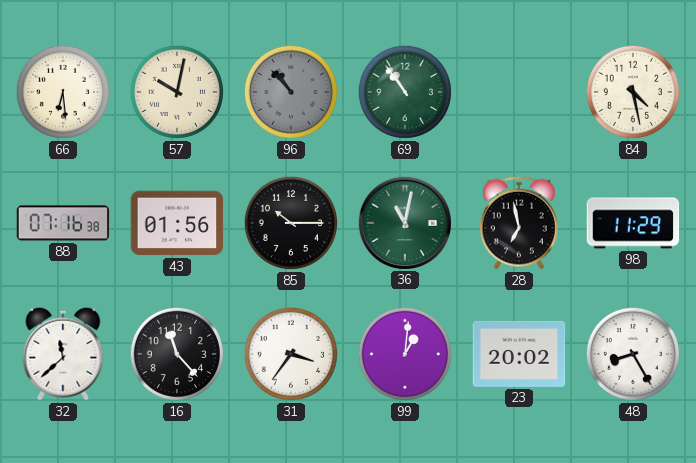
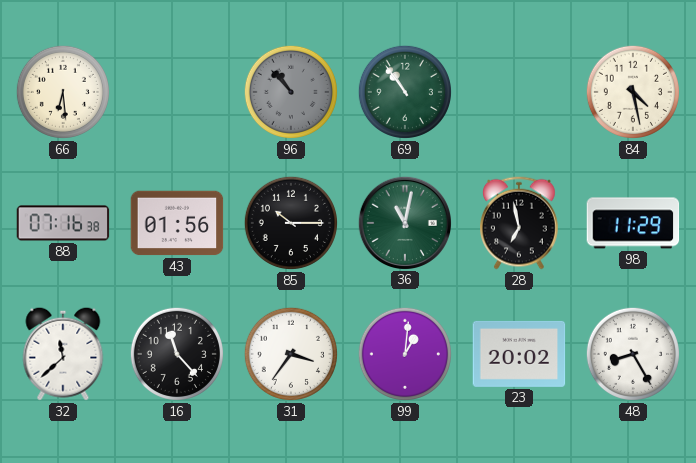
57: 10:02 -> none (177, 92)
